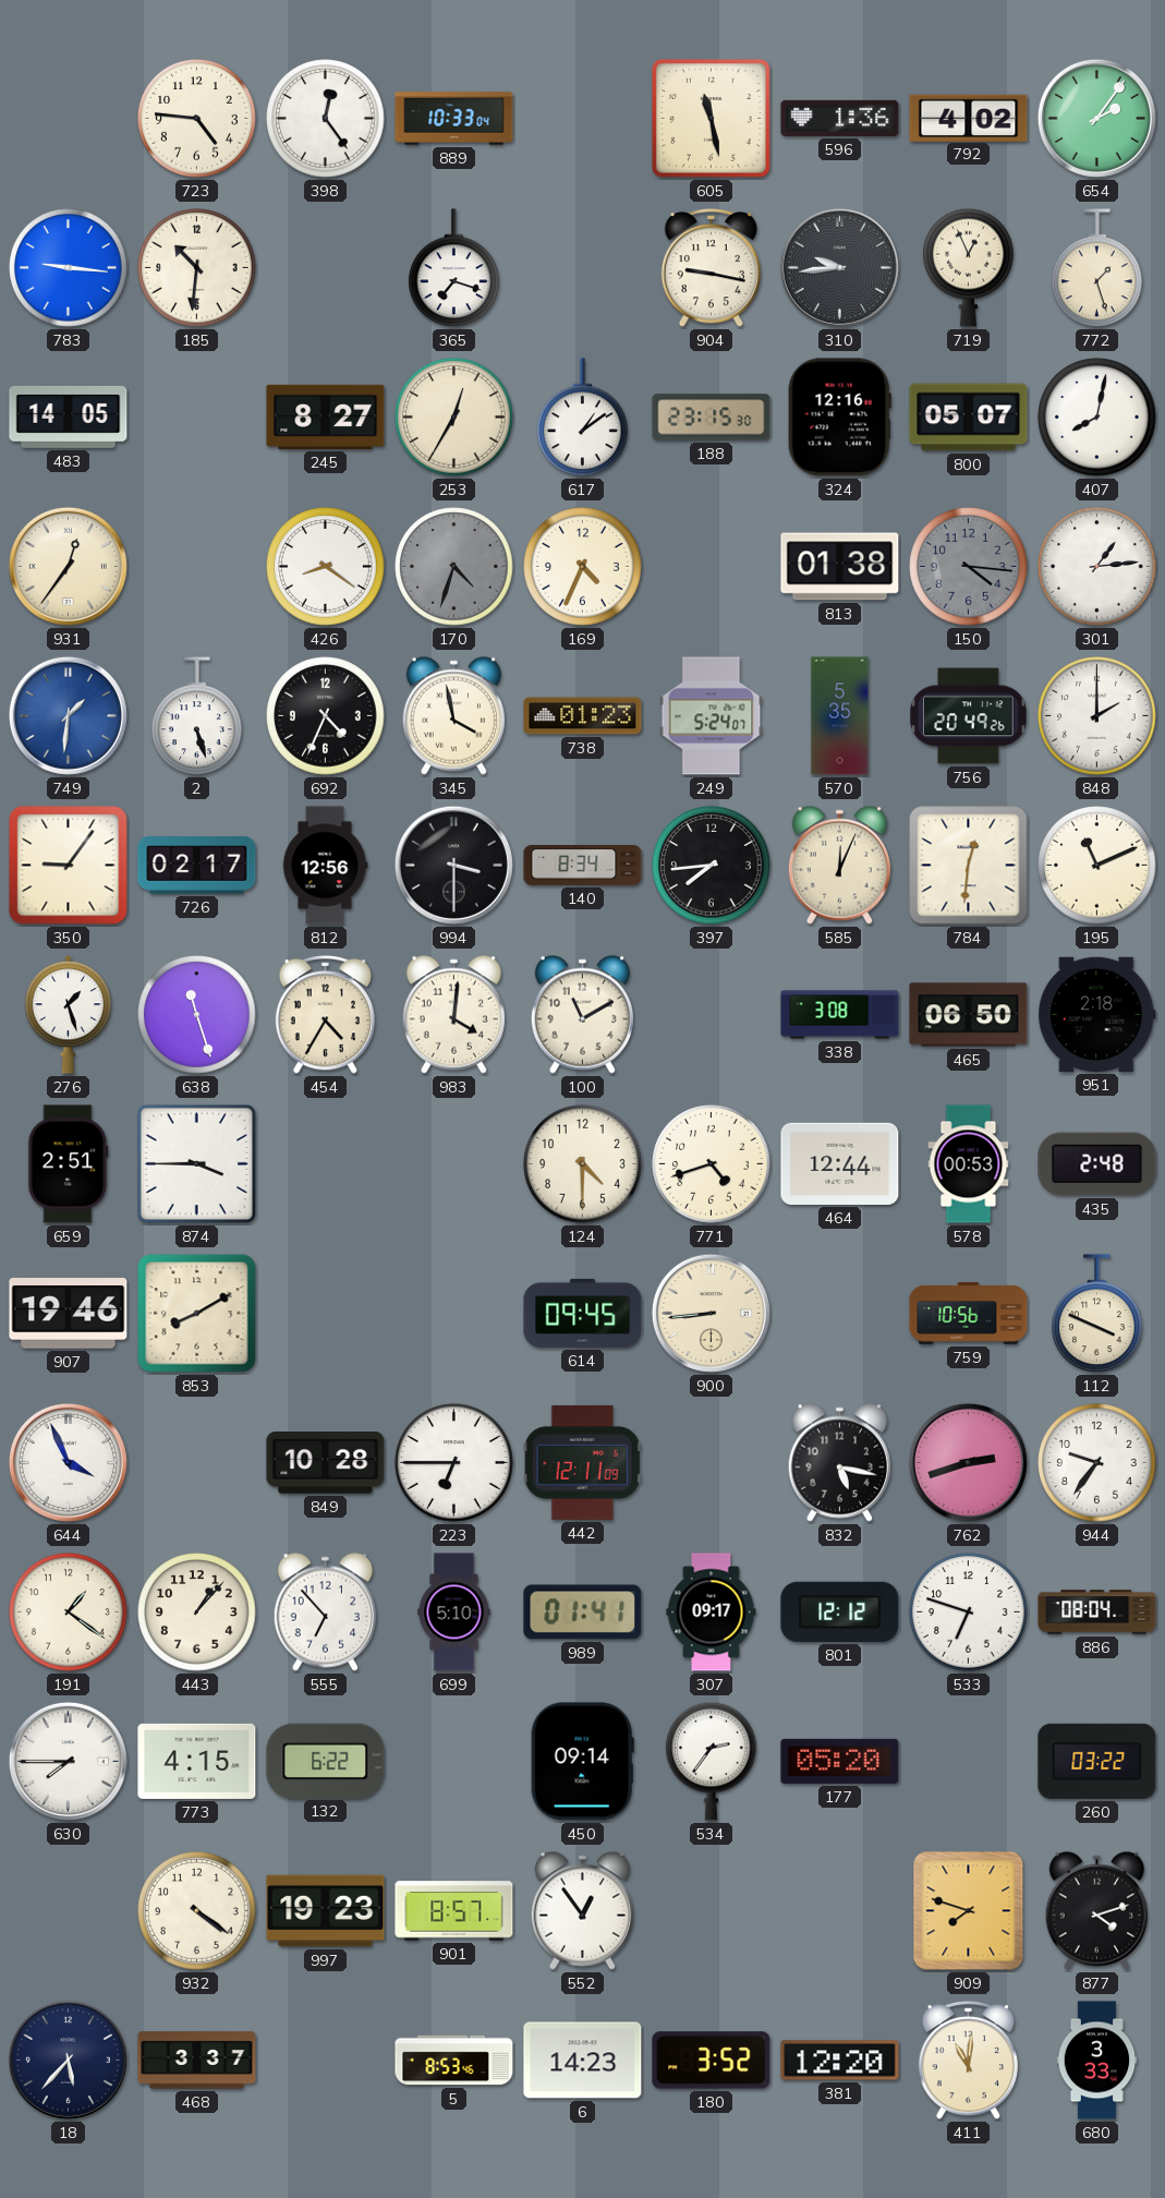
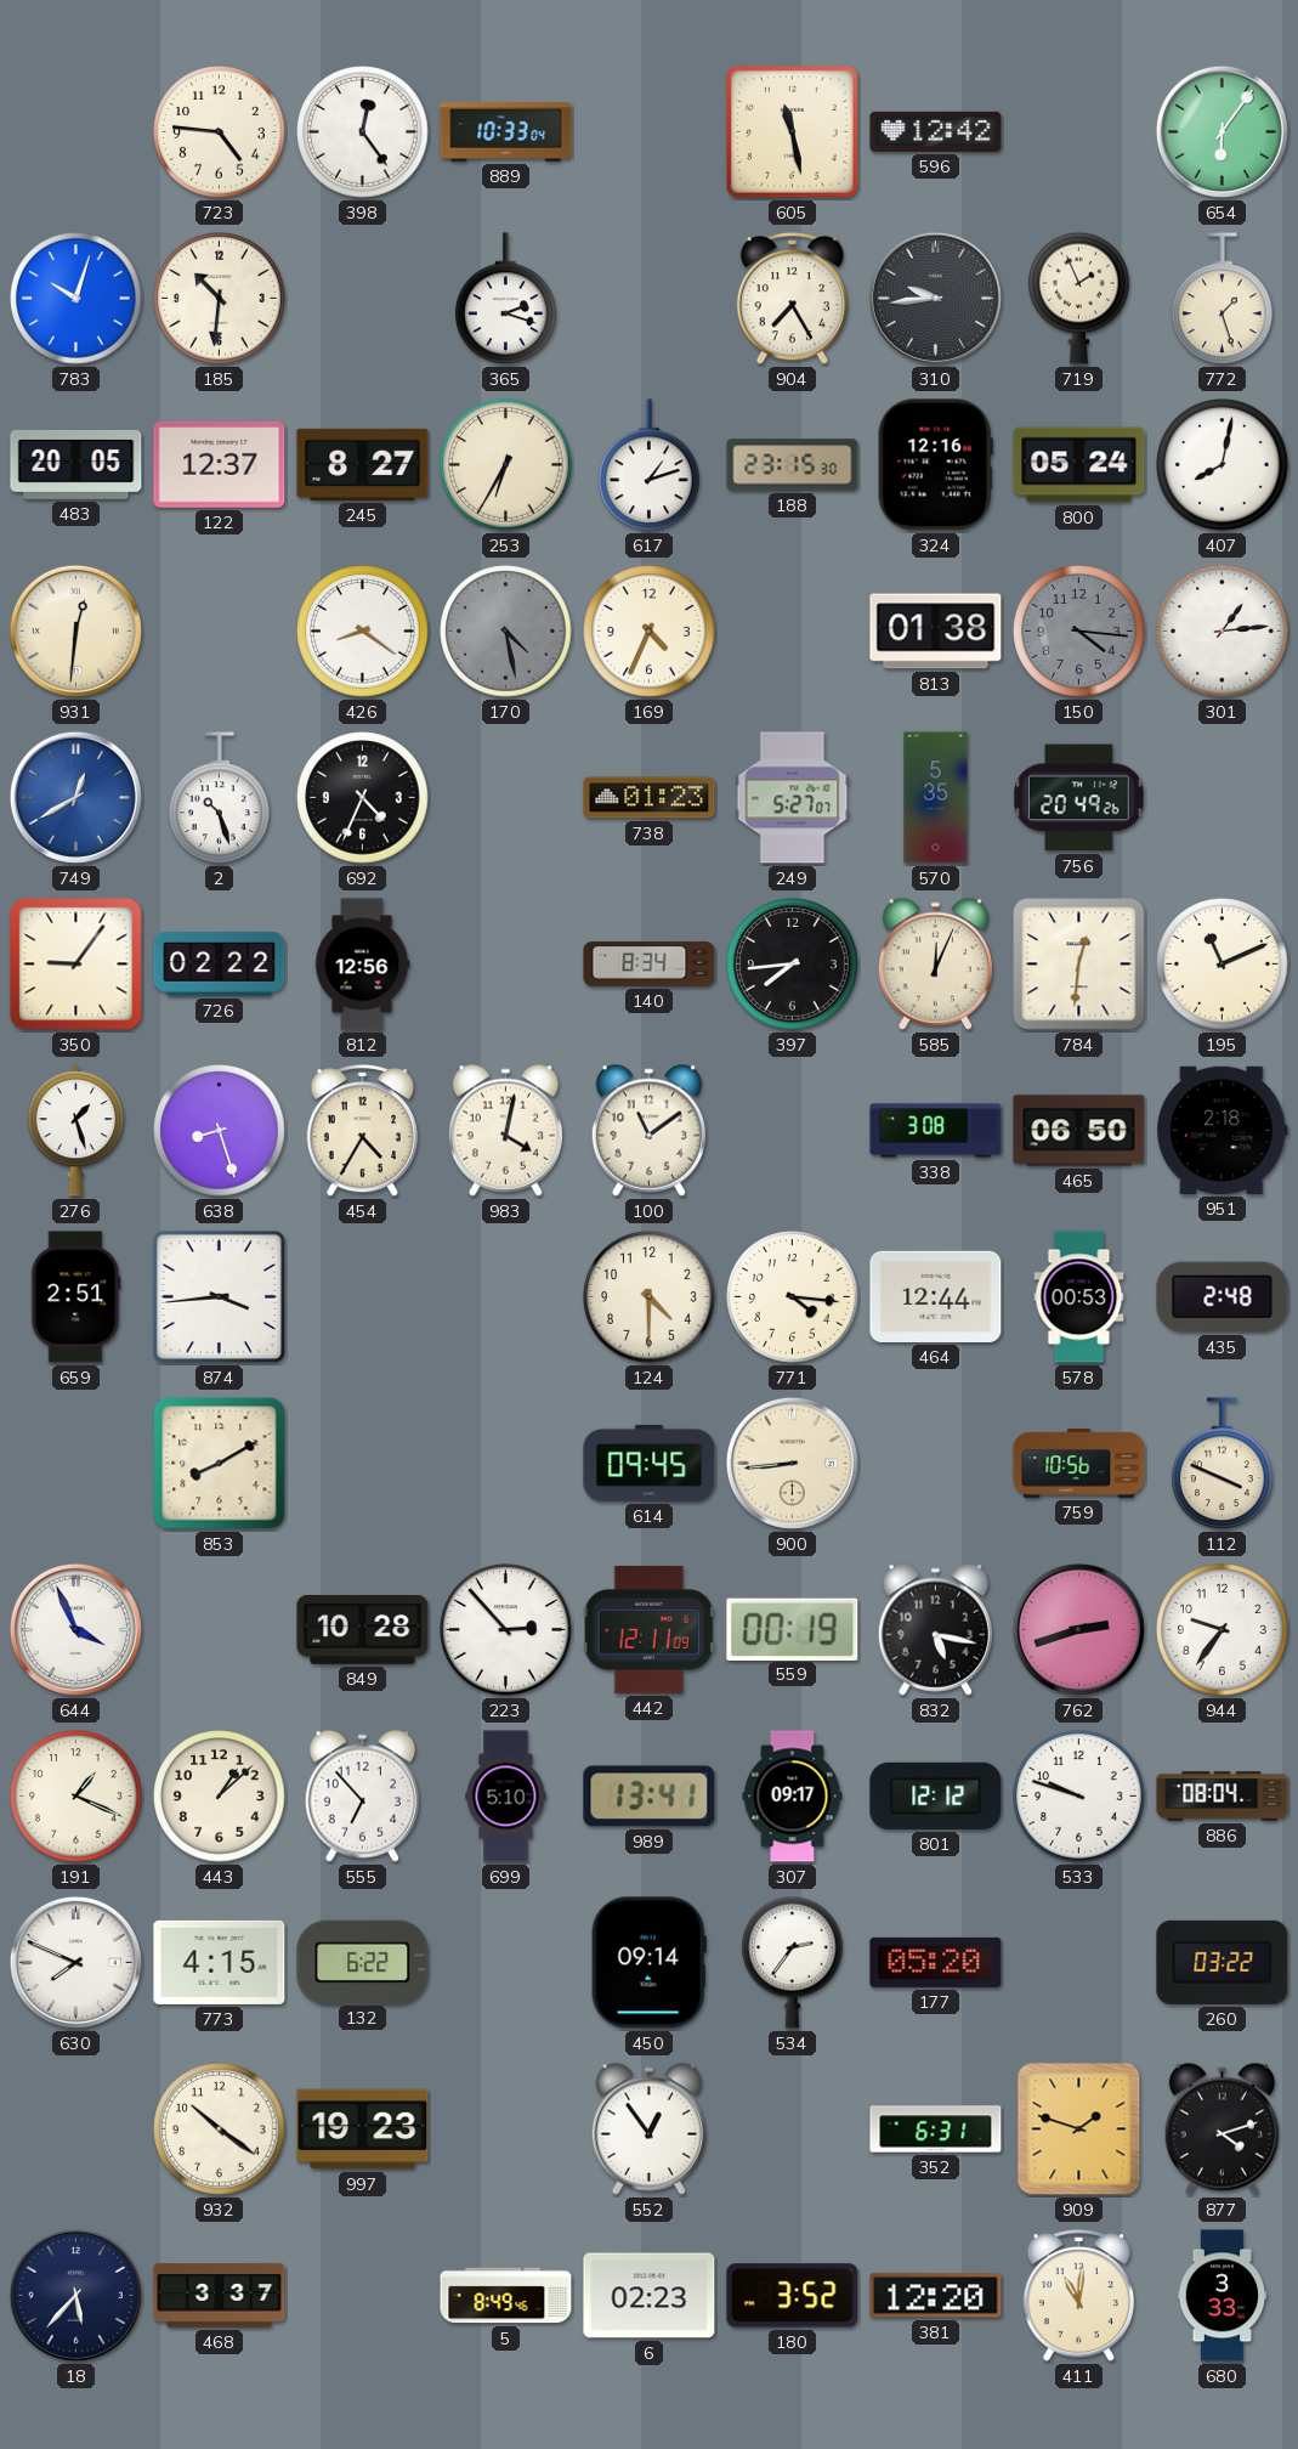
596: 1:36 -> 12:42 (936, 131)
792: 4:02 -> none (969, 118)
654: 2:06 -> 6:06 (1222, 131)
783: 9:16 -> 10:03 (76, 299)
365: 7:18 -> 2:18 (506, 299)
904: 9:17 -> 7:25 (793, 299)
719: 12:56 -> 1:56 (1079, 298)
483: 14:05 -> 20:05 (76, 464)
122: none -> 12:37 (220, 464)
253: 12:35 -> 6:35 (506, 465)
617: 1:09 -> 1:12 (650, 465)
800: 05:07 -> 05:24 (1079, 465)
931: 12:36 -> 12:31 (75, 630)
170: 4:33 -> 4:28 (506, 632)
749: 1:31 -> 12:40 (75, 797)
2: 5:27 -> 10:27 (220, 798)
345: 3:58 -> none (453, 715)
249: 5:24 -> 5:27 (793, 798)
848: 2:00 -> none (1097, 716)
726: 02:17 -> 02:22 (220, 965)
994: 3:30 -> none (453, 865)
638: 11:27 -> 8:27 (220, 1131)
983: 4:01 -> 4:02 (505, 1130)
100: 11:10 -> 11:09 (648, 1130)
874: 3:45 -> 3:44 (220, 1297)
771: 4:42 -> 4:16 (793, 1297)
907: 19:46 -> none (69, 1314)
223: 6:45 -> 2:53 (506, 1630)
559: none -> 00:19 (793, 1629)
191: 1:21 -> 1:19 (76, 1797)
443: 1:07 -> 1:08 (220, 1797)
989: 01:41 -> 13:41 (650, 1797)
533: 6:48 -> 9:48 (1079, 1797)
630: 7:45 -> 7:49 (75, 1962)
932: 4:21 -> 10:21 (220, 2130)
901: 8:57 -> none (454, 1911)
352: none -> 6:31 (936, 2130)
909: 7:48 -> 1:48 (1079, 2130)
5: 8:53 -> 8:49 (506, 2296)
6: 14:23 -> 02:23 (650, 2296)
